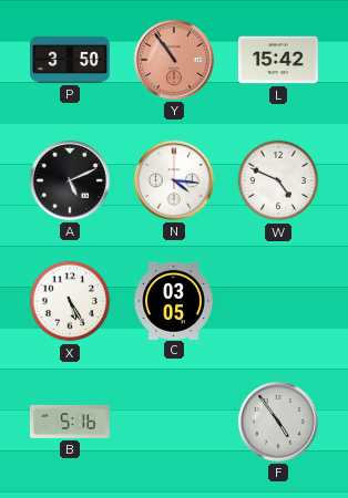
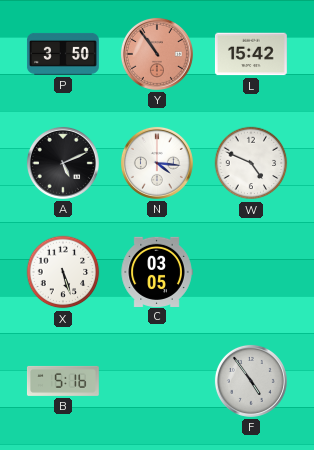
X: 5:25 -> 5:27 (63, 272)
